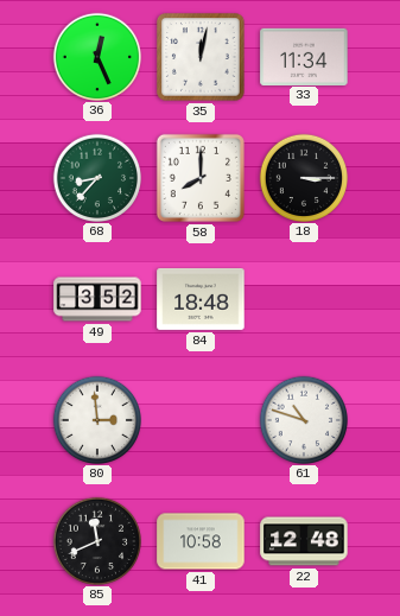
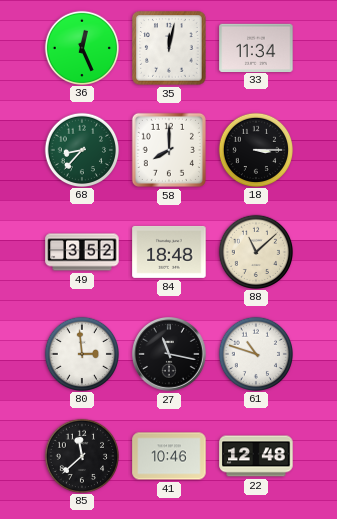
88: none -> 11:08 (255, 251)
27: none -> 11:17 (170, 355)
85: 11:41 -> 11:38 (81, 455)
41: 10:58 -> 10:46 (169, 456)
